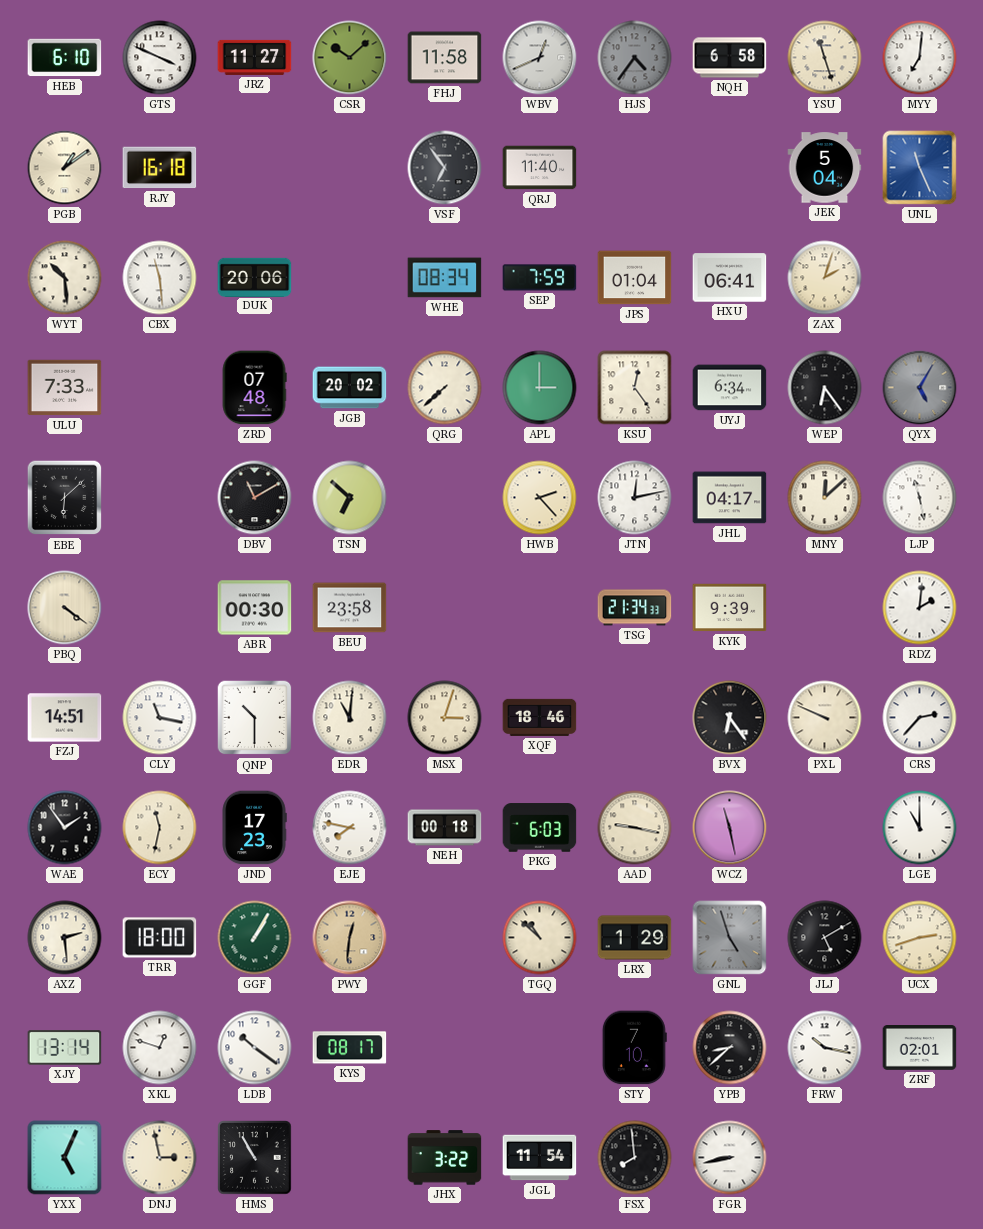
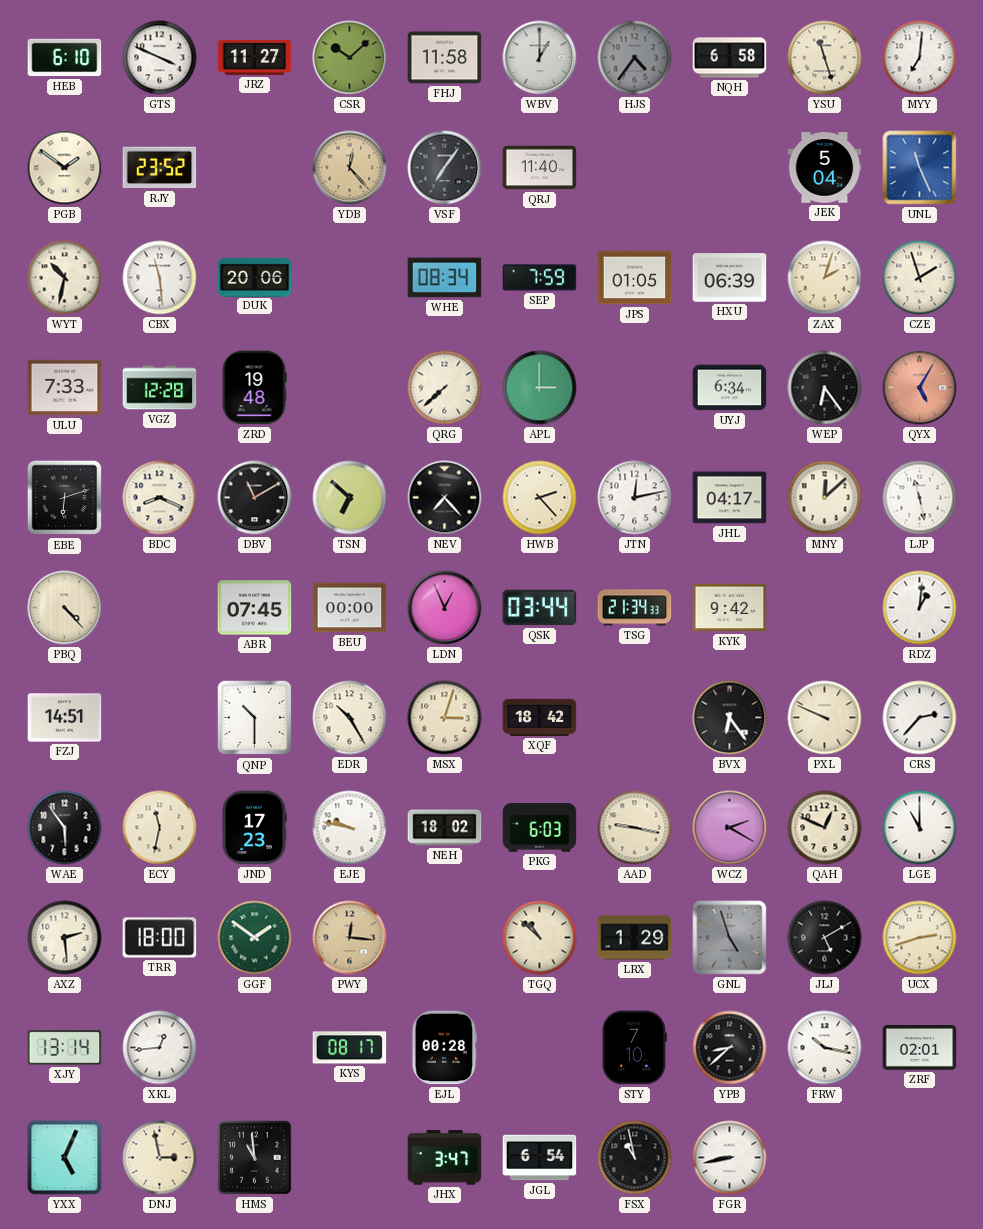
WBV: 12:41 -> 1:00 (540, 58)
PGB: 1:09 -> 1:51 (65, 168)
RJY: 16:18 -> 23:52 (160, 168)
YDB: none -> 12:23 (350, 168)
VSF: 6:54 -> 7:06 (445, 168)
WYT: 10:29 -> 10:32 (65, 278)
JPS: 01:04 -> 01:05 (635, 278)
HXU: 06:41 -> 06:39 (730, 278)
CZE: none -> 1:57 (920, 278)
VGZ: none -> 12:28 (160, 388)
ZRD: 07:48 -> 19:48 (254, 388)
JGB: 20:02 -> none (350, 388)
KSU: 12:24 -> none (635, 388)
QYX dial: grey -> salmon (920, 388)
EBE: 6:08 -> 6:12 (65, 498)
BDC: none -> 8:19 (160, 498)
NEV: none -> 7:23 (445, 498)
PBQ: 4:21 -> 4:23 (65, 608)
ABR: 00:30 -> 07:45 (255, 608)
BEU: 23:58 -> 00:00 (350, 608)
LDN: none -> 12:56 (445, 608)
QSK: none -> 03:44 (540, 608)
KYK: 9:39 -> 9:42 (730, 608)
RDZ: 2:01 -> 1:01 (920, 608)
CLY: 11:17 -> none (160, 718)
EDR: 11:01 -> 10:25 (350, 718)
XQF: 18:46 -> 18:42 (540, 717)
WAE: 1:54 -> 5:54 (65, 828)
EJE: 7:47 -> 9:47 (350, 828)
NEH: 00:18 -> 18:02 (445, 828)
WCZ: 11:28 -> 2:20 (730, 828)
QAH: none -> 12:49 (825, 828)
GGF: 1:05 -> 1:51 (255, 938)
PWY: 12:31 -> 12:16 (350, 938)
XKL: 12:48 -> 12:44 (160, 1048)
LDB: 10:21 -> none (255, 1048)
EJL: none -> 00:28 (444, 1048)
HMS: 10:55 -> 10:59 (255, 1158)
JHX: 3:22 -> 3:47 (445, 1158)
JGL: 11:54 -> 6:54 (540, 1158)
FSX: 7:59 -> 10:58 (635, 1158)
